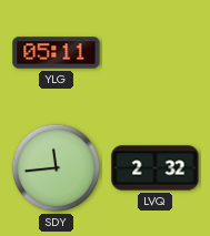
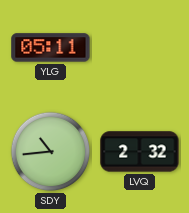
SDY: 11:44 -> 10:44 (51, 152)
